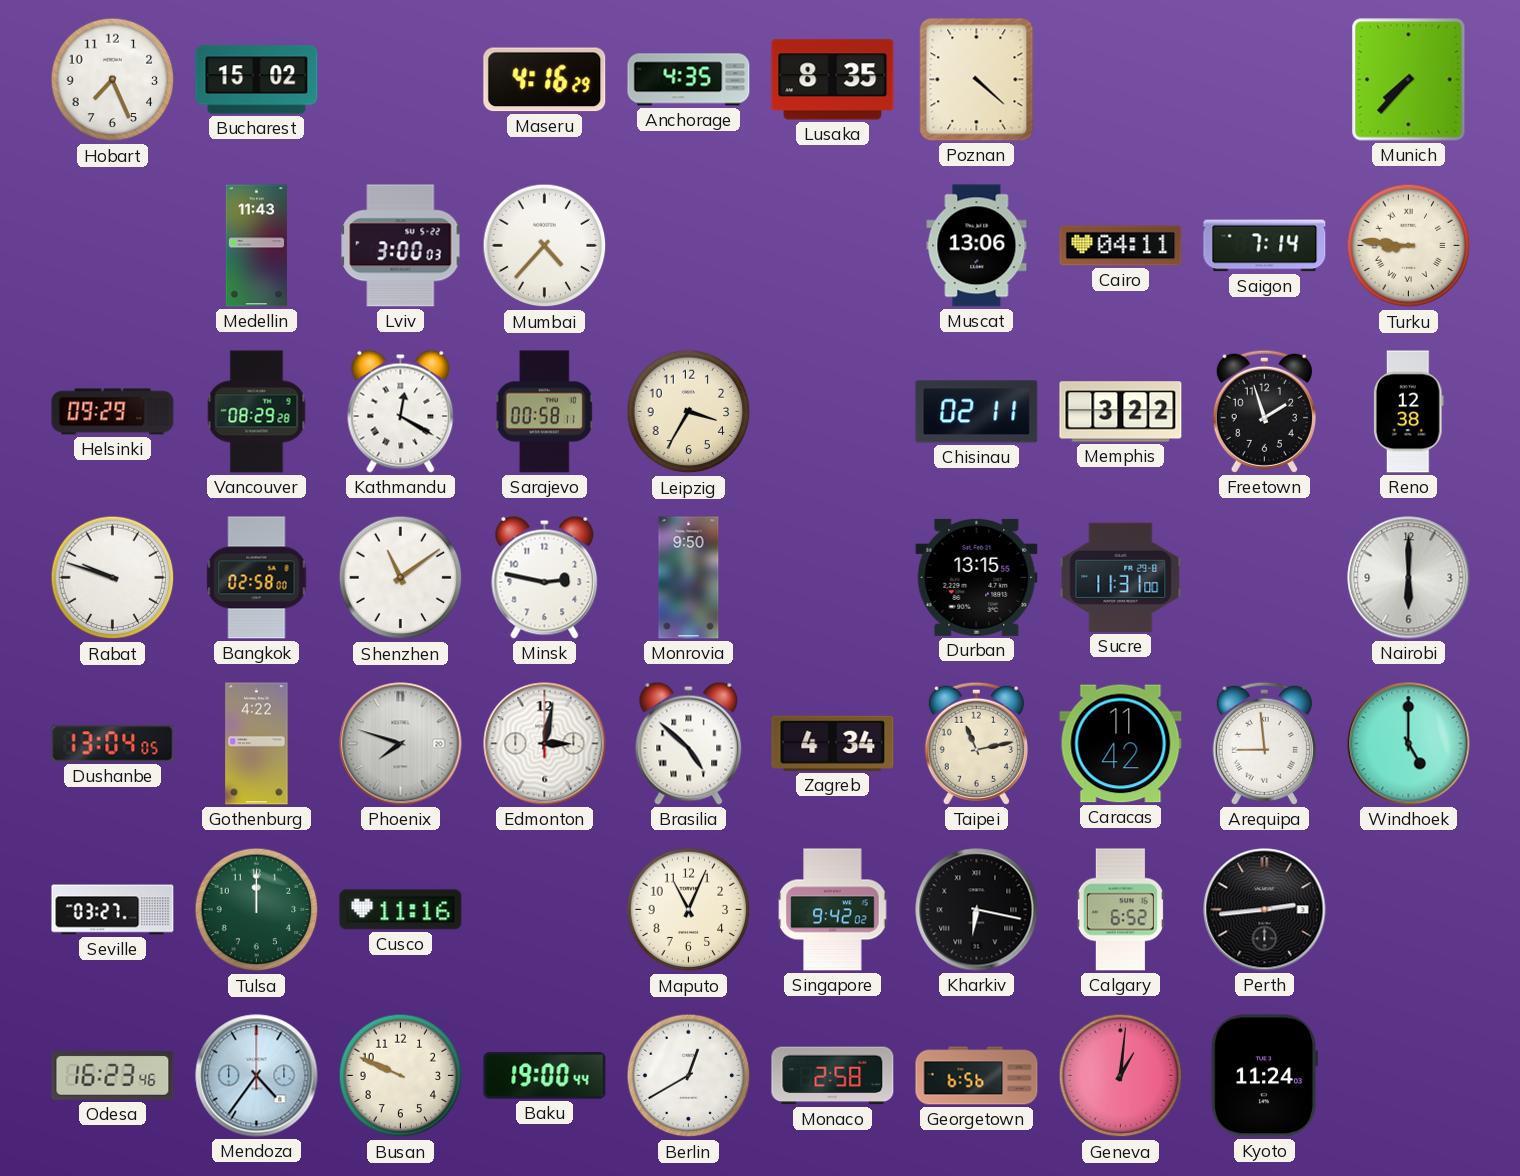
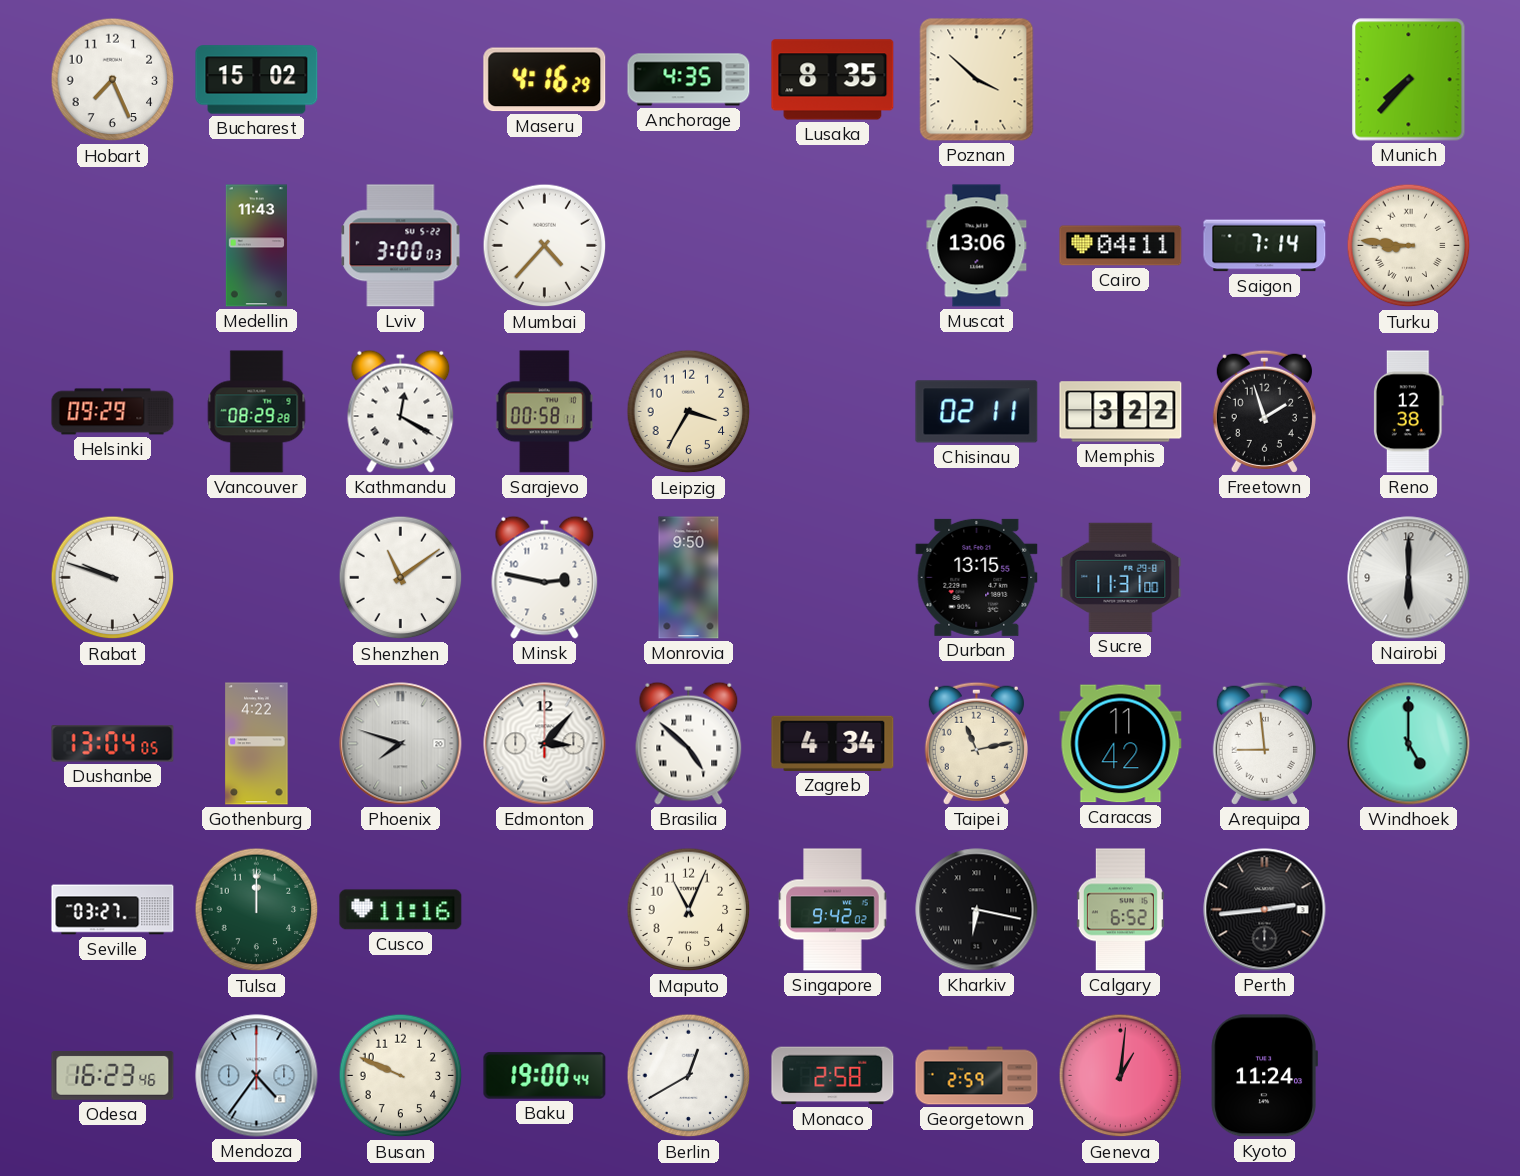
Poznan: 4:22 -> 3:52 (977, 80)
Bangkok: 02:58 -> none (257, 578)
Edmonton: 3:02 -> 3:07 (545, 744)
Georgetown: 6:56 -> 2:59 (977, 1076)
